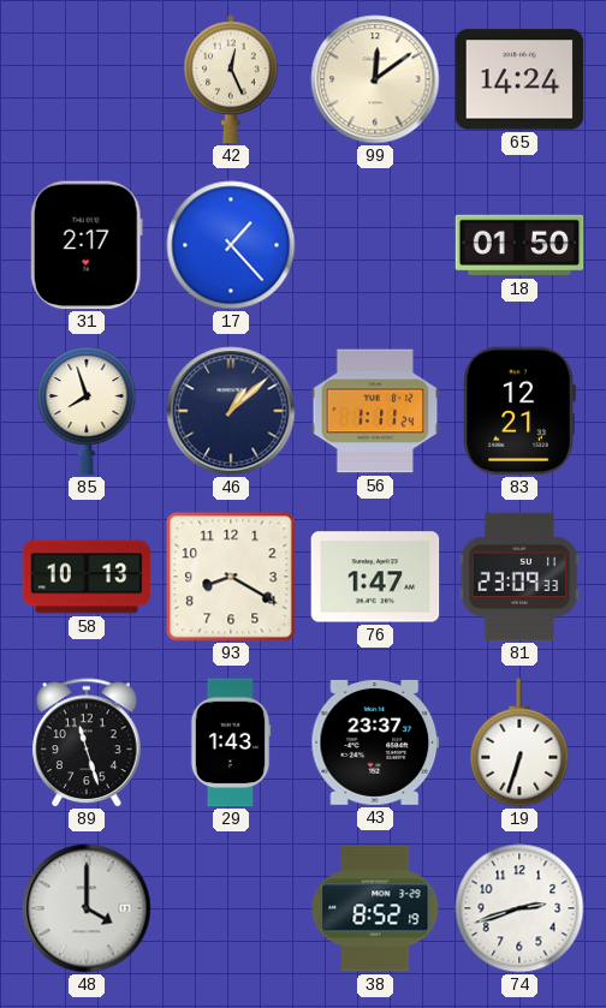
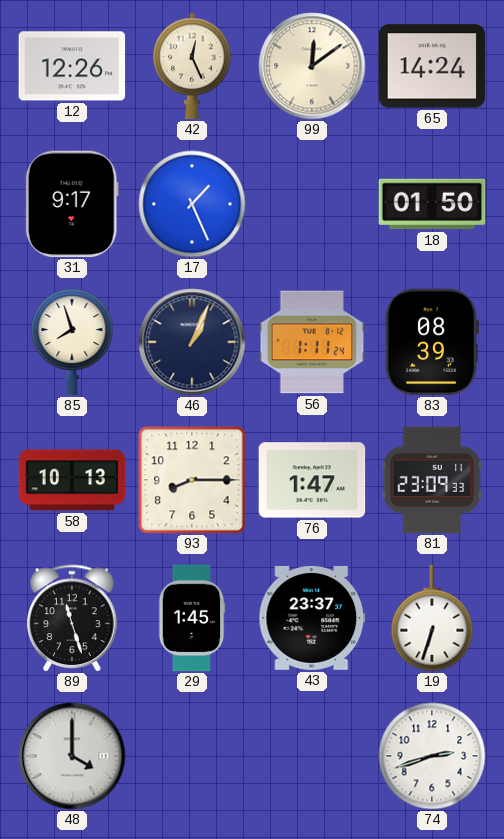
12: none -> 12:26 (72, 66)
31: 2:17 -> 9:17 (72, 204)
17: 1:23 -> 1:26 (192, 204)
46: 1:08 -> 1:04 (192, 342)
83: 12:21 -> 08:39 (432, 342)
93: 8:20 -> 8:15 (192, 480)
29: 1:43 -> 1:45 (192, 618)
38: 8:52 -> none (375, 908)
